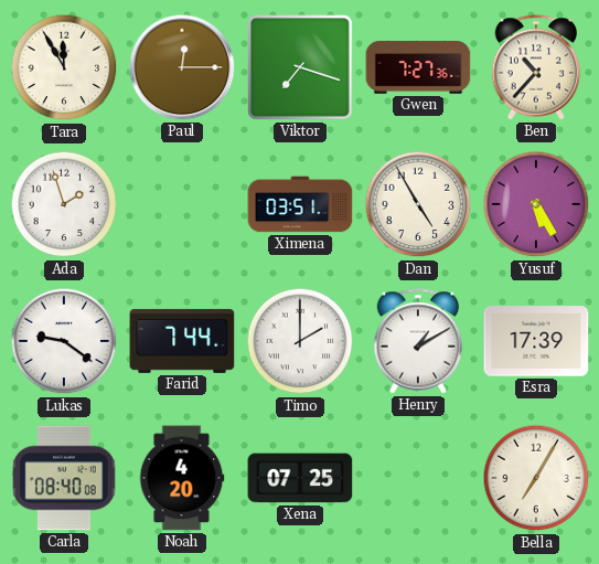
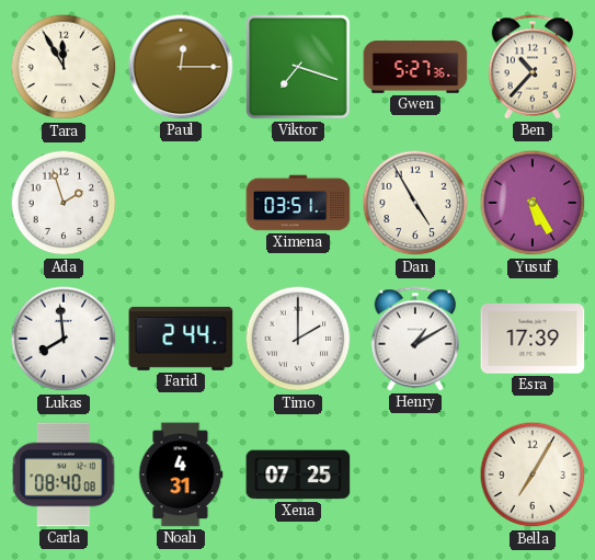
Gwen: 7:27 -> 5:27 (415, 67)
Lukas: 9:21 -> 7:59 (64, 339)
Farid: 7:44 -> 2:44 (181, 339)
Noah: 4:20 -> 4:31 (181, 475)
